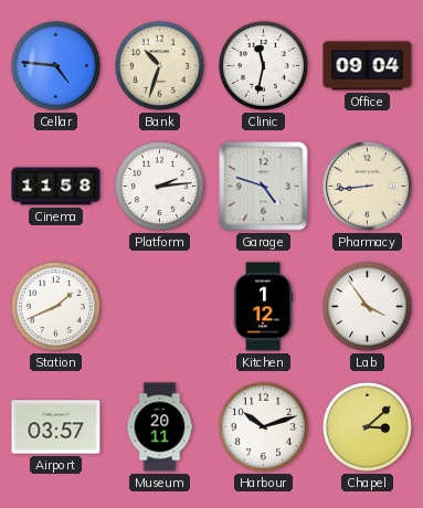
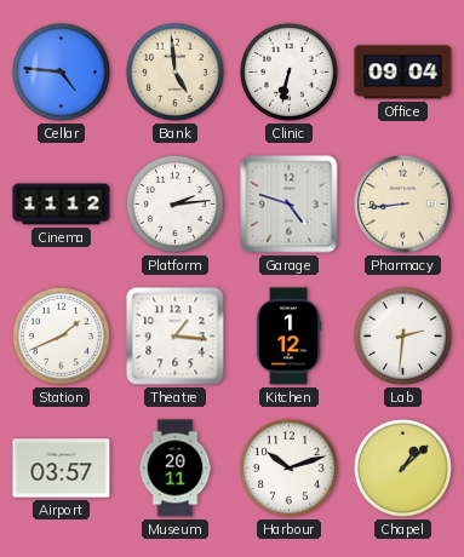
Bank: 10:33 -> 4:59 (174, 71)
Clinic: 11:32 -> 6:32 (288, 71)
Cinema: 11:58 -> 11:12 (62, 205)
Theatre: none -> 1:16 (176, 337)
Lab: 3:54 -> 2:31 (402, 335)
Chapel: 3:08 -> 1:08 (402, 467)
